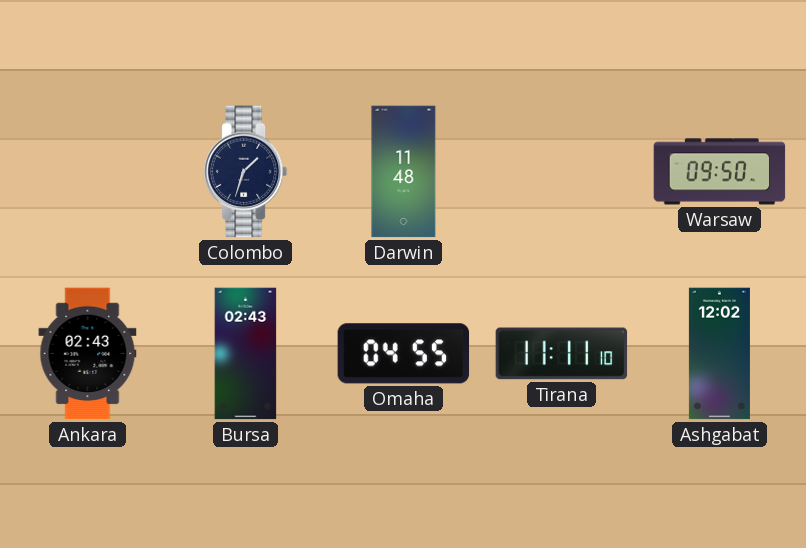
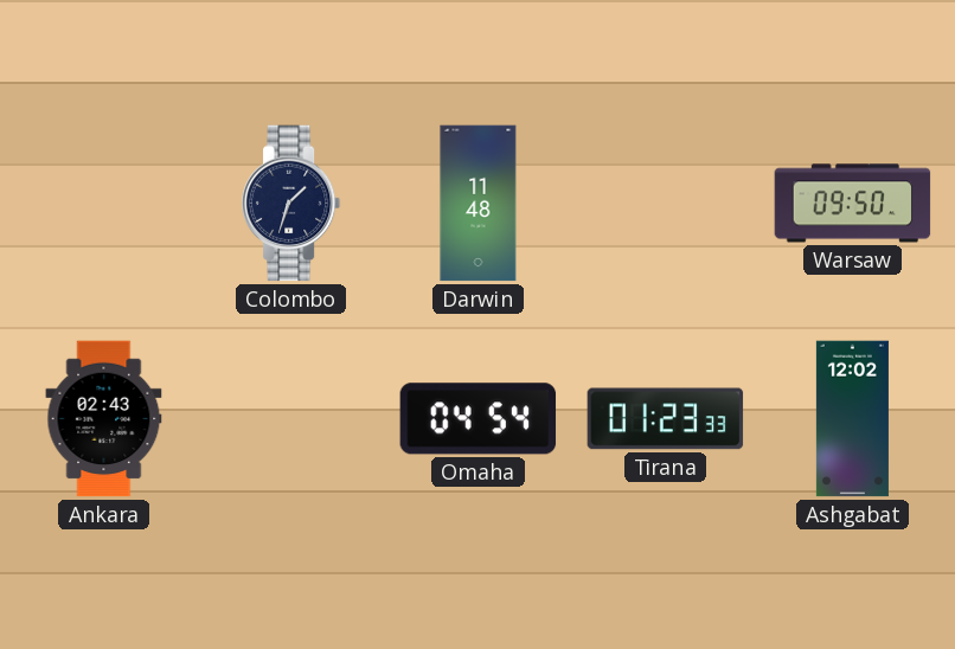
Bursa: 02:43 -> none (246, 354)
Omaha: 04:55 -> 04:54 (479, 419)
Tirana: 11:11 -> 01:23 (666, 419)
